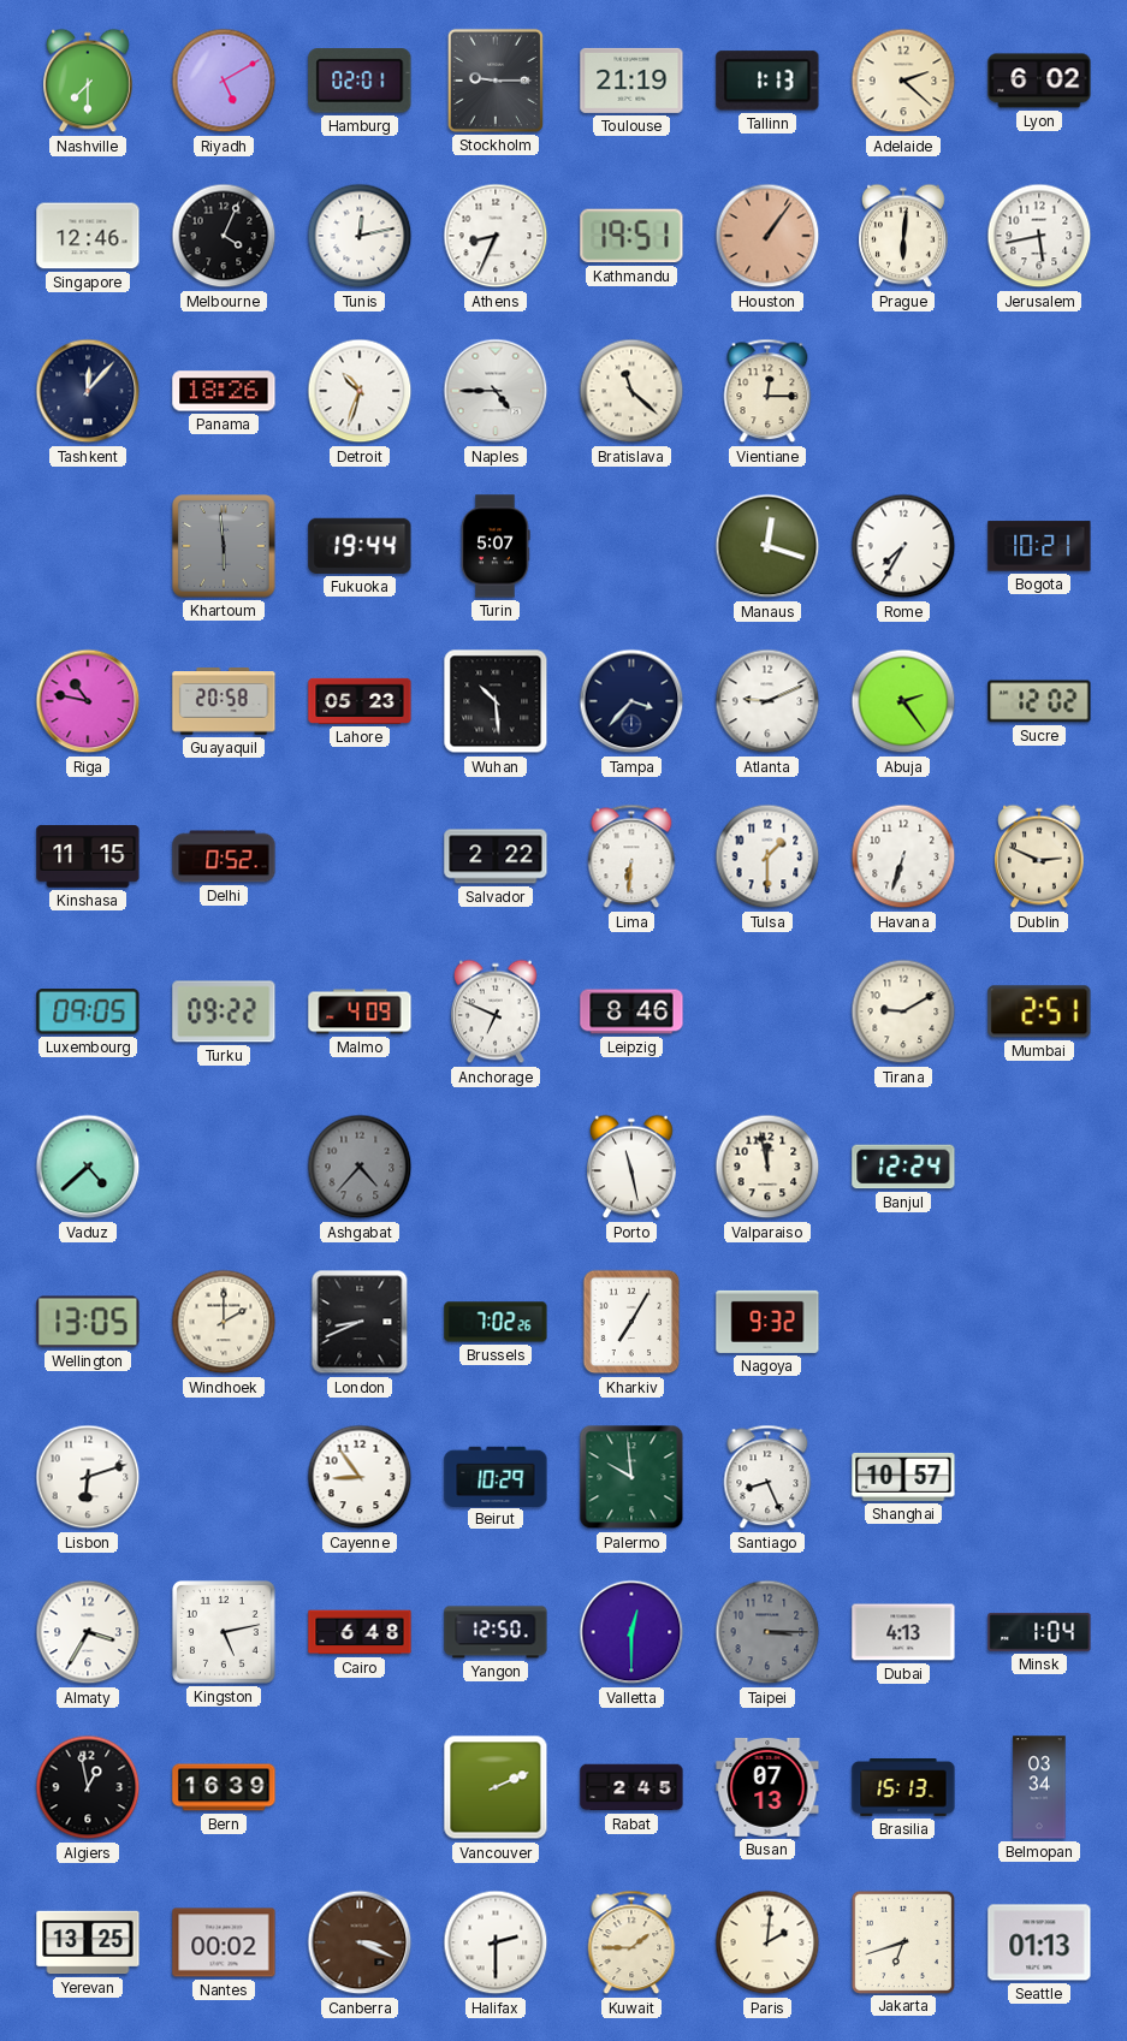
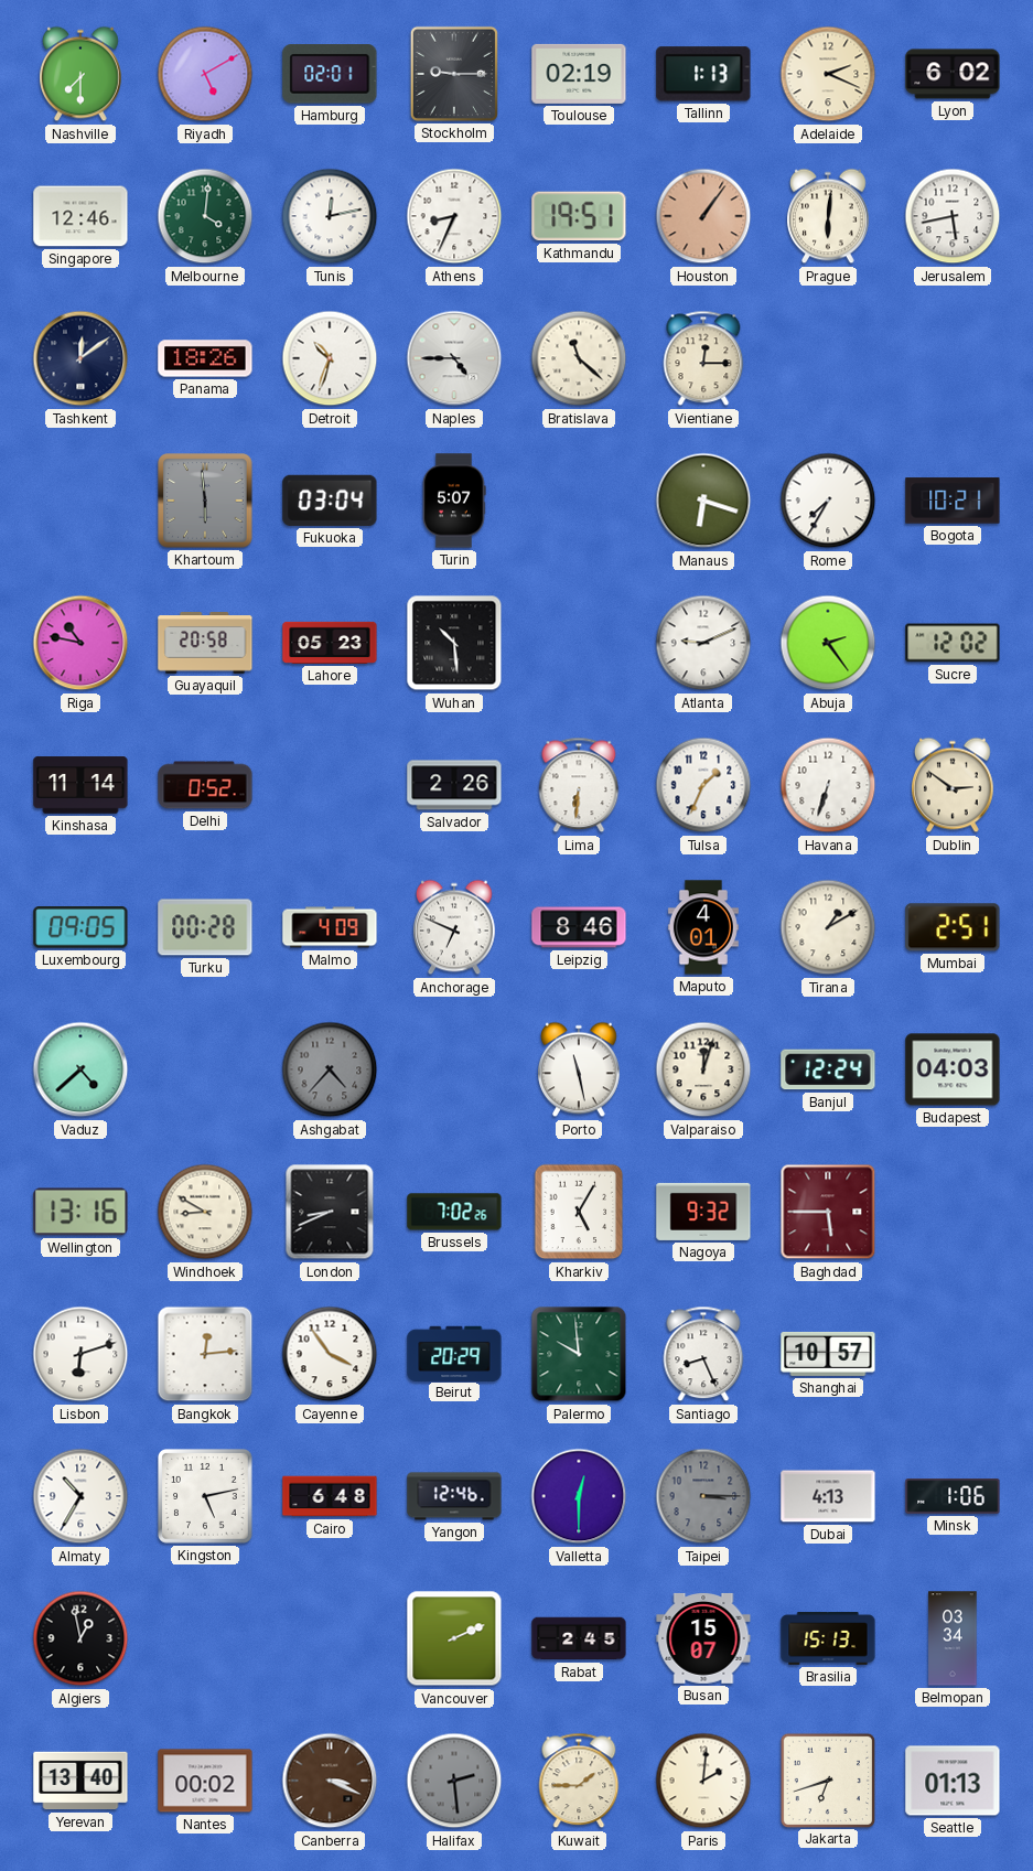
Toulouse: 21:19 -> 02:19 (579, 74)
Adelaide: 2:22 -> 2:19 (828, 74)
Melbourne: 4:04 -> 4:01 (205, 216)
Melbourne dial: black -> green (205, 216)
Tashkent: 12:07 -> 12:09 (80, 358)
Fukuoka: 19:44 -> 03:04 (330, 501)
Manaus: 12:18 -> 6:18 (703, 501)
Tampa: 3:37 -> none (631, 701)
Kinshasa: 11:15 -> 11:14 (80, 785)
Salvador: 2:22 -> 2:26 (454, 785)
Tulsa: 1:30 -> 1:34 (703, 785)
Dublin: 2:49 -> 2:51 (954, 785)
Turku: 09:22 -> 00:28 (205, 927)
Maputo: none -> 4:01 (703, 927)
Tirana: 9:10 -> 1:10 (828, 927)
Valparaiso: 11:58 -> 12:03 (703, 1069)
Budapest: none -> 04:03 (953, 1069)
Wellington: 13:05 -> 13:16 (80, 1212)
Windhoek: 2:00 -> 8:50 (205, 1212)
Kharkiv: 7:05 -> 5:05 (579, 1212)
Baghdad: none -> 5:45 (828, 1212)
Bangkok: none -> 12:14 (205, 1354)
Cayenne: 8:54 -> 3:54 (330, 1354)
Beirut: 10:29 -> 20:29 (454, 1353)
Almaty: 3:35 -> 10:35 (80, 1496)
Yangon: 12:50 -> 12:46 (454, 1496)
Minsk: 1:04 -> 1:06 (953, 1496)
Bern: 16:39 -> none (224, 1787)
Busan: 07:13 -> 15:07 (703, 1638)
Yerevan: 13:25 -> 13:40 (80, 1781)
Halifax: 2:30 -> 2:29 (454, 1781)
Halifax dial: white -> grey (454, 1781)
